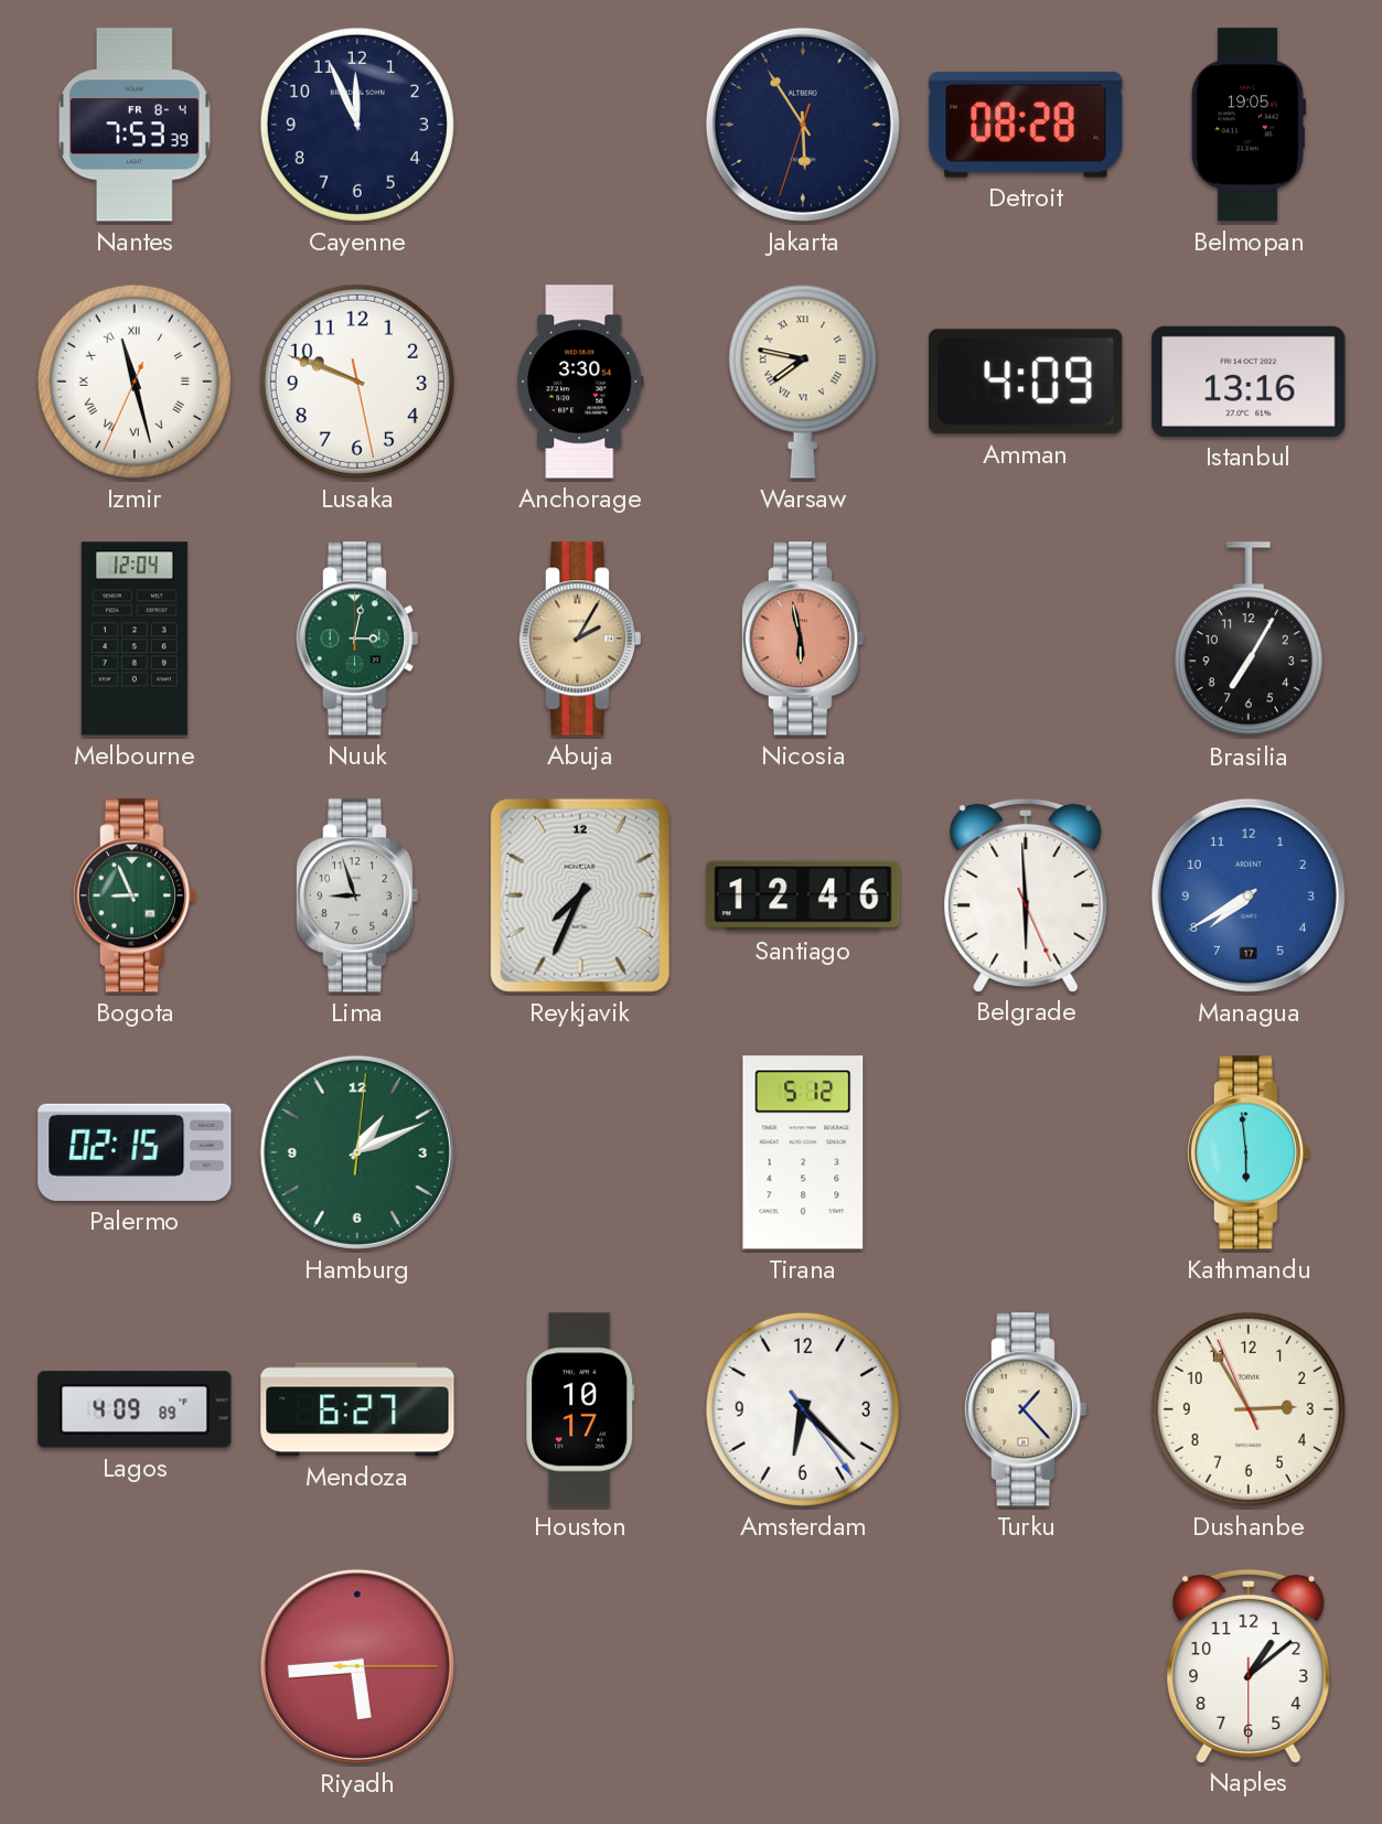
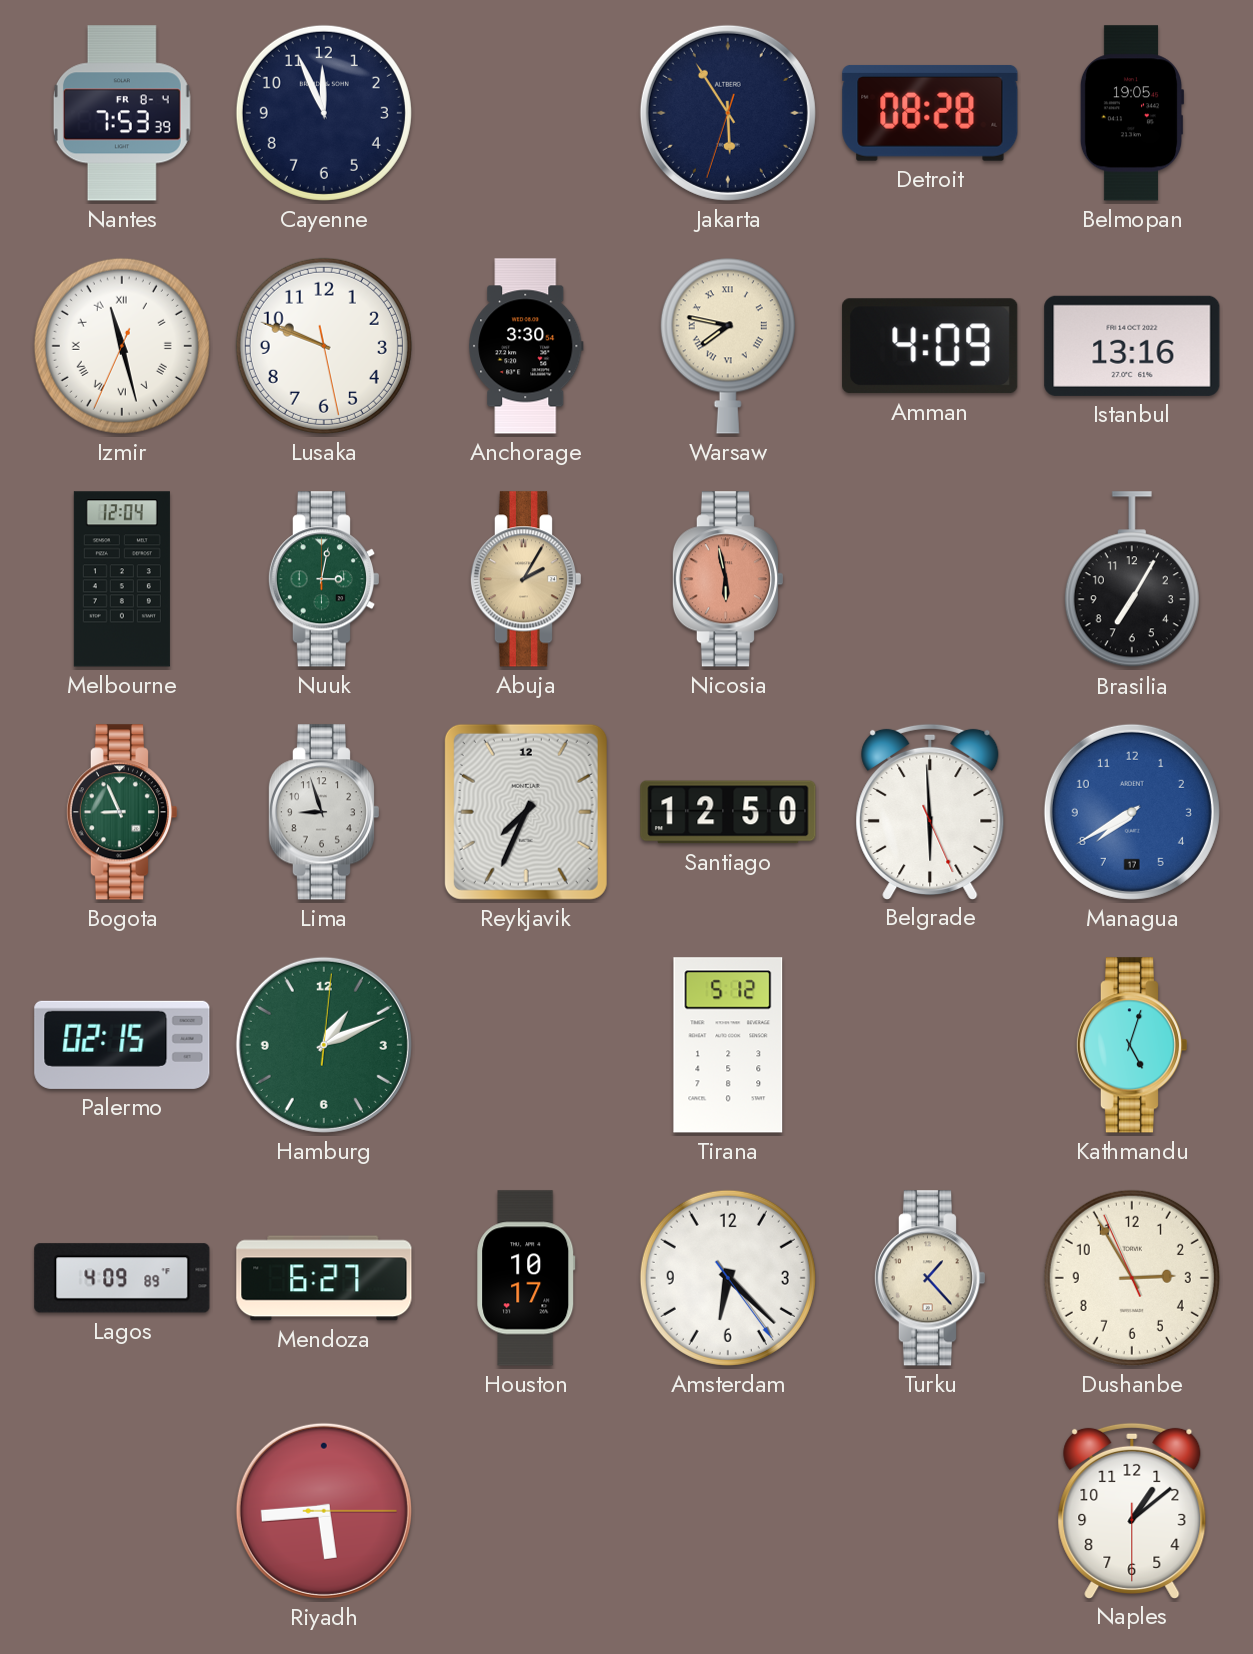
Santiago: 12:46 -> 12:50 (728, 812)
Kathmandu: 5:59 -> 5:03 (1131, 1045)
